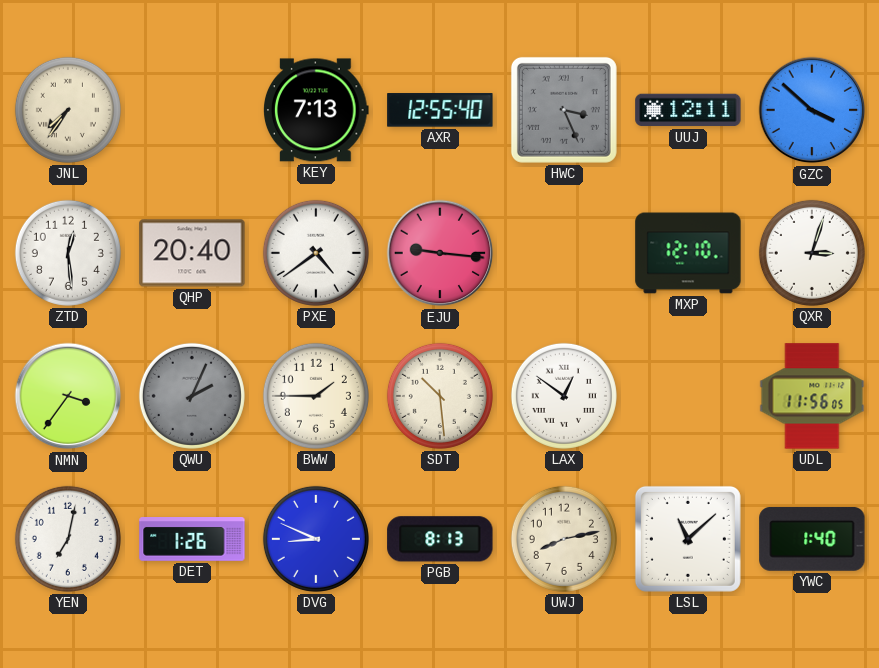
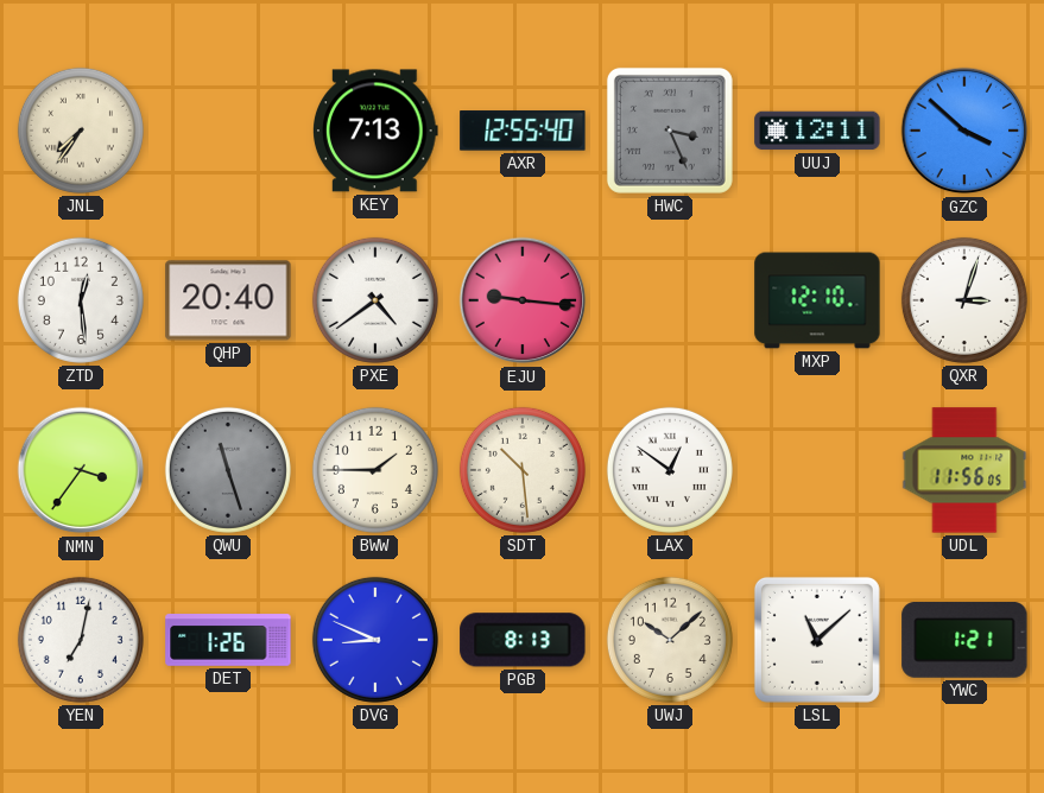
QWU: 2:04 -> 11:27 (228, 470)
UWJ: 8:13 -> 10:08 (670, 640)
YWC: 1:40 -> 1:21 (964, 640)
